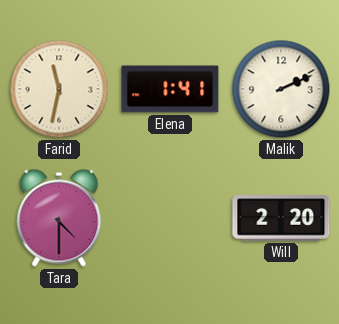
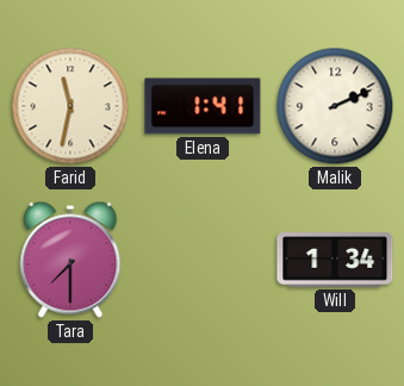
Tara: 4:30 -> 7:30 (70, 260)
Will: 2:20 -> 1:34 (335, 260)
